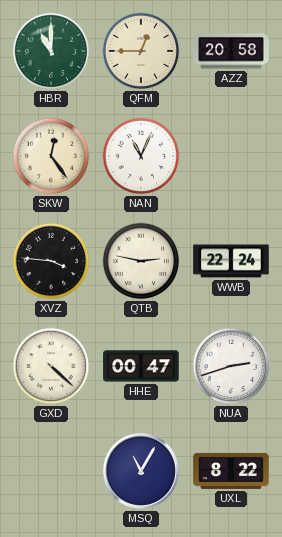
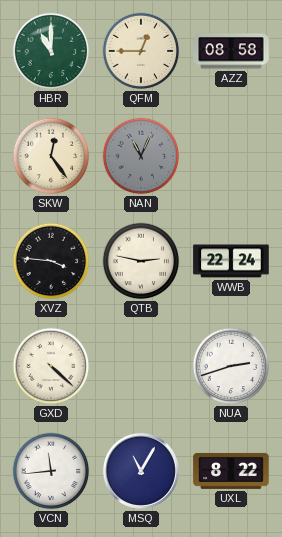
AZZ: 20:58 -> 08:58 (231, 51)
NAN dial: white -> grey (141, 156)
HHE: 00:47 -> none (141, 366)
VCN: none -> 11:44 (51, 471)
